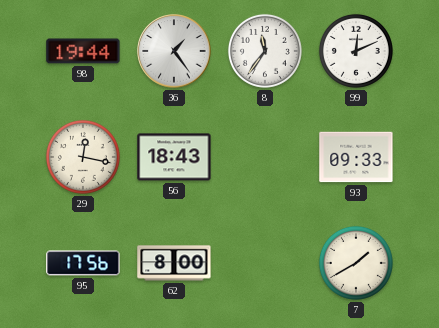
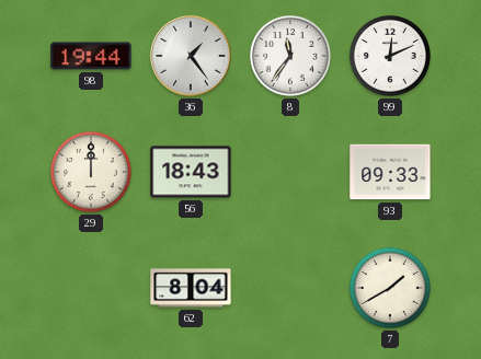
29: 12:17 -> 12:00 (91, 172)
95: 17:56 -> none (83, 263)
62: 8:00 -> 8:04 (191, 288)
